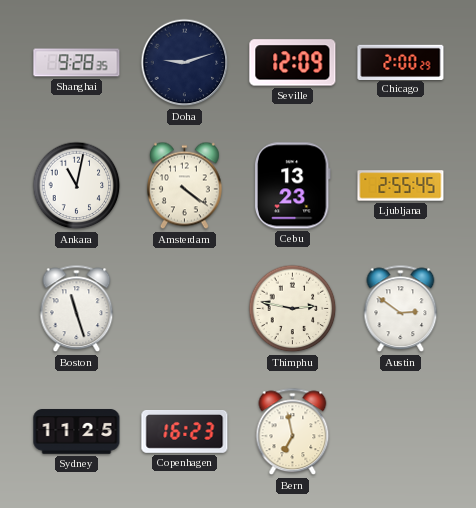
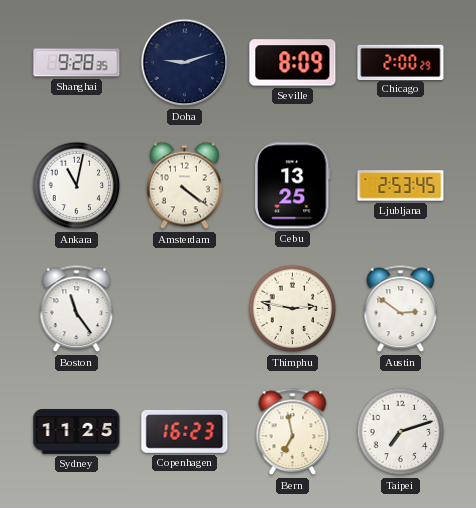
Seville: 12:09 -> 8:09 (293, 63)
Cebu: 13:23 -> 13:25 (292, 186)
Ljubljana: 2:55 -> 2:53 (401, 186)
Boston: 11:27 -> 11:24 (77, 309)
Taipei: none -> 7:12 (401, 432)
